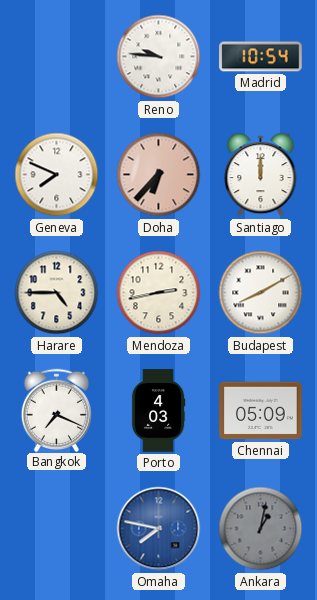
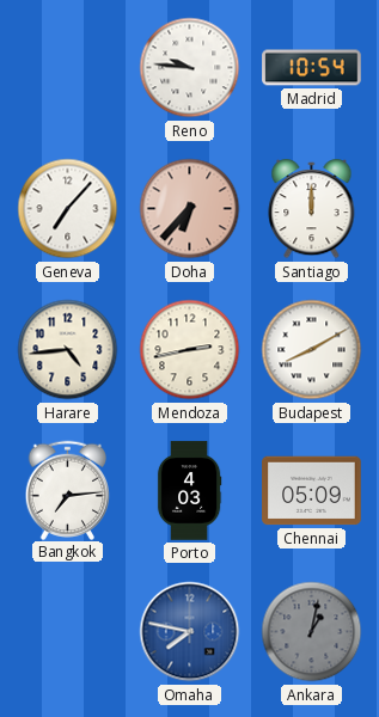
Geneva: 7:49 -> 7:07 (68, 209)
Harare: 4:45 -> 4:44 (68, 350)
Bangkok: 7:19 -> 7:14 (68, 490)
